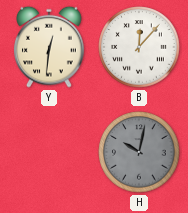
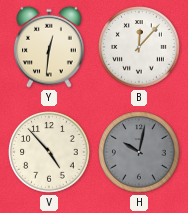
V: none -> 4:53 (49, 152)
